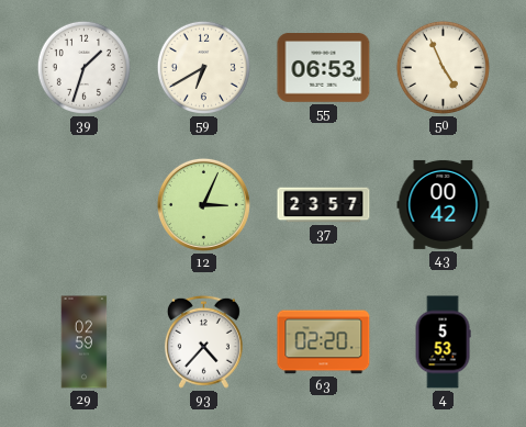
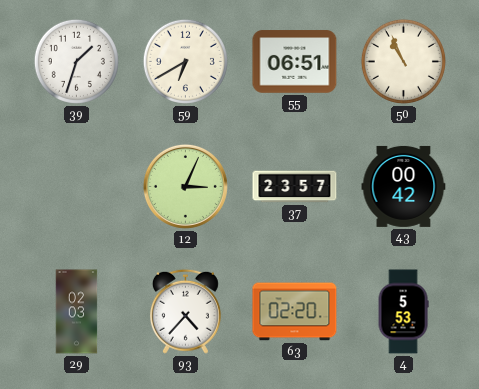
55: 06:53 -> 06:51 (295, 62)
50: 4:56 -> 10:56 (403, 61)
29: 02:59 -> 02:03 (77, 312)
